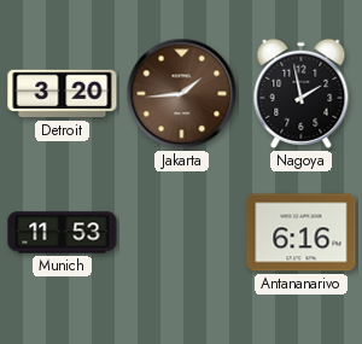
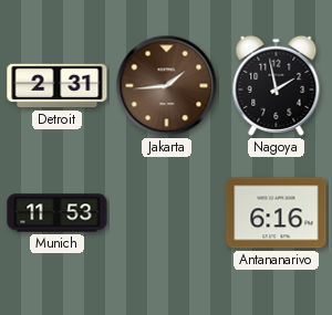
Detroit: 3:20 -> 2:31 (58, 86)
